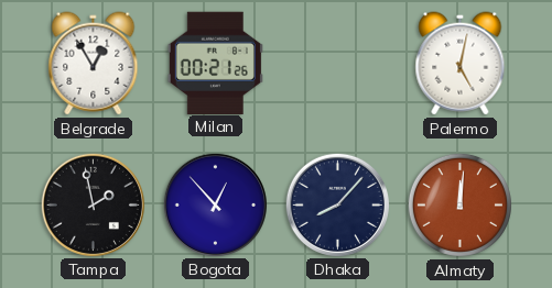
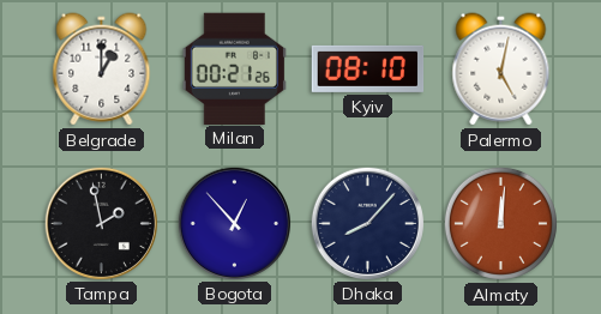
Belgrade: 12:55 -> 1:00 (102, 70)
Kyiv: none -> 08:10 (368, 68)
